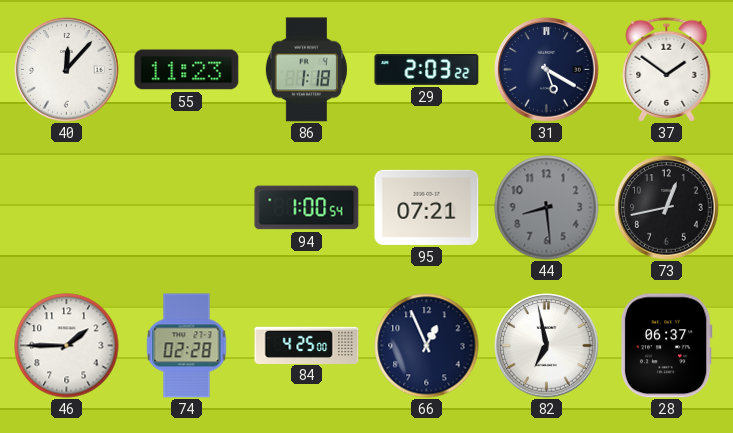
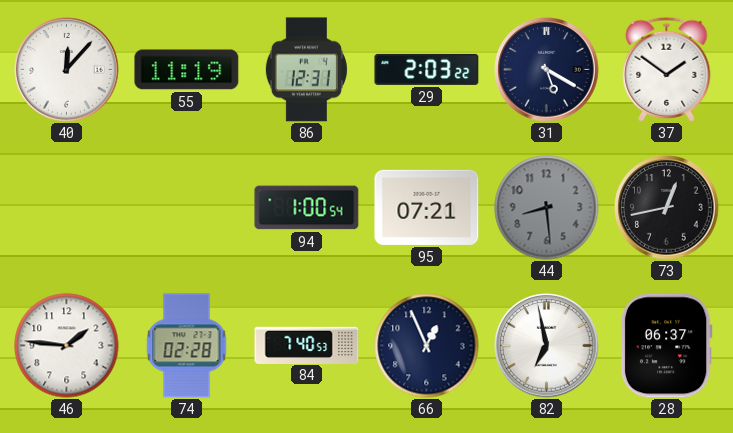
55: 11:23 -> 11:19 (187, 70)
86: 1:18 -> 12:31 (306, 70)
46: 1:45 -> 1:46 (67, 346)
84: 4:25 -> 7:40 (307, 345)
